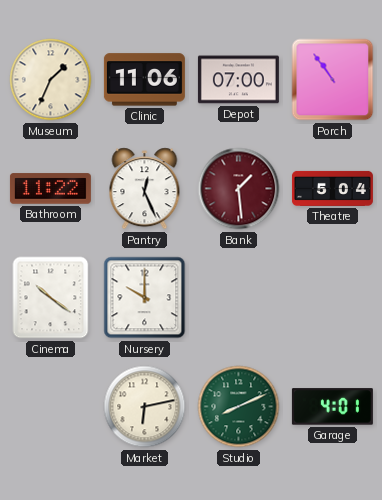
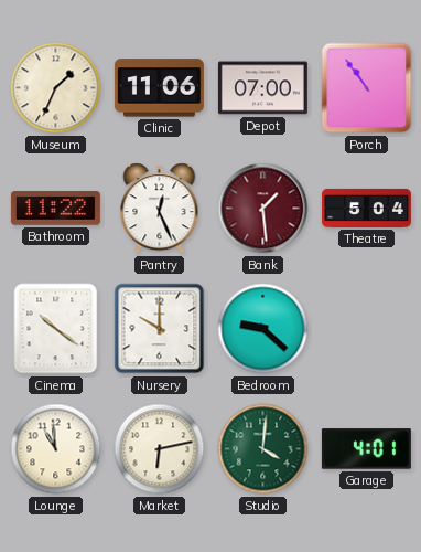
Bedroom: none -> 9:22 (263, 329)
Lounge: none -> 10:59 (56, 449)
Studio: 8:11 -> 4:01 (263, 449)
